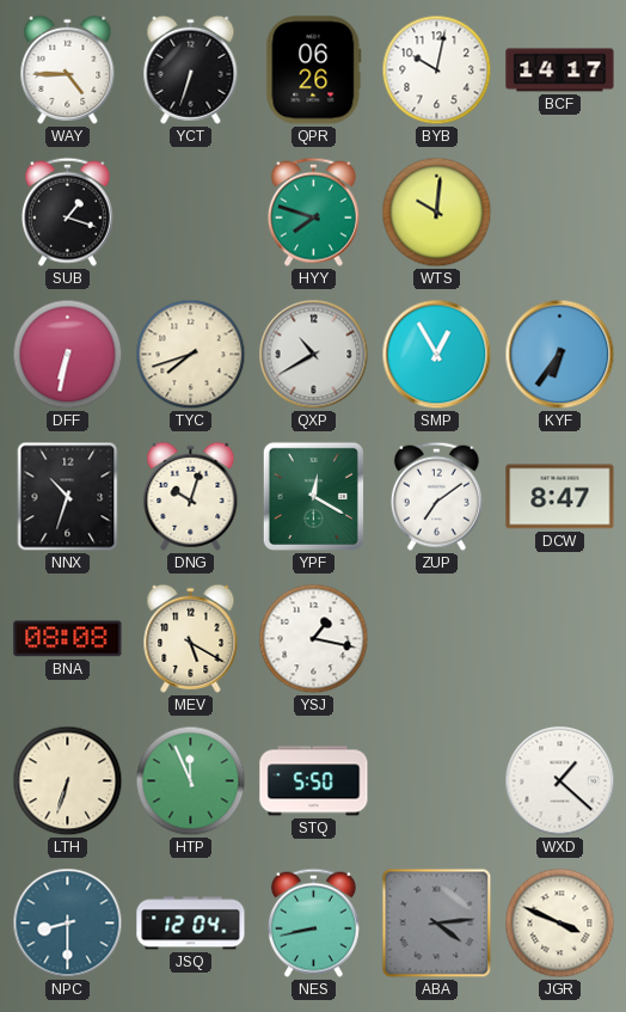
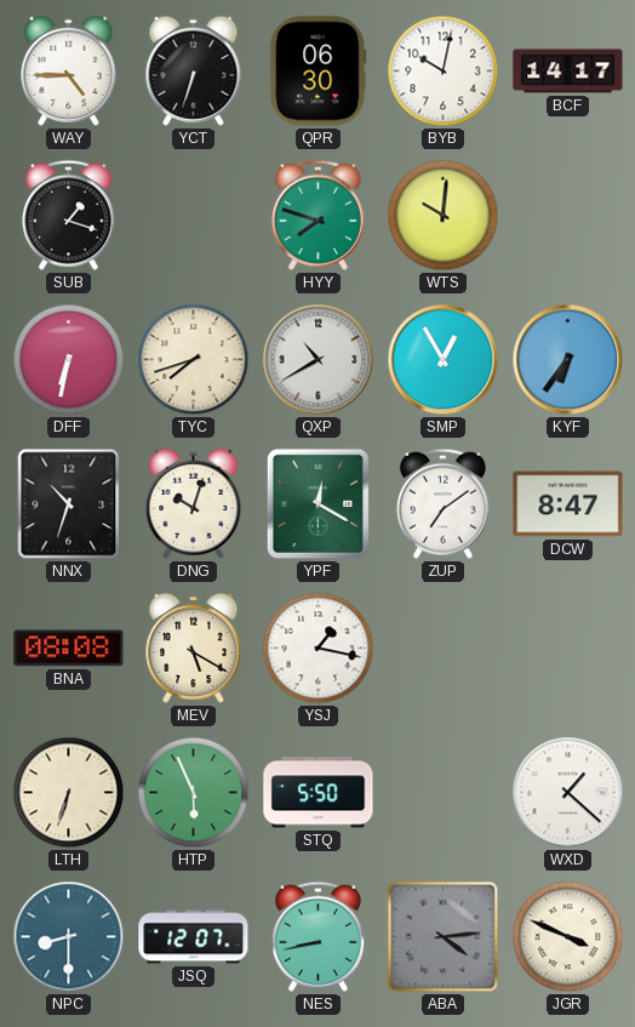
QPR: 06:26 -> 06:30 (319, 72)
HTP: 11:56 -> 5:56 (194, 793)
JSQ: 12:04 -> 12:07 (194, 937)
